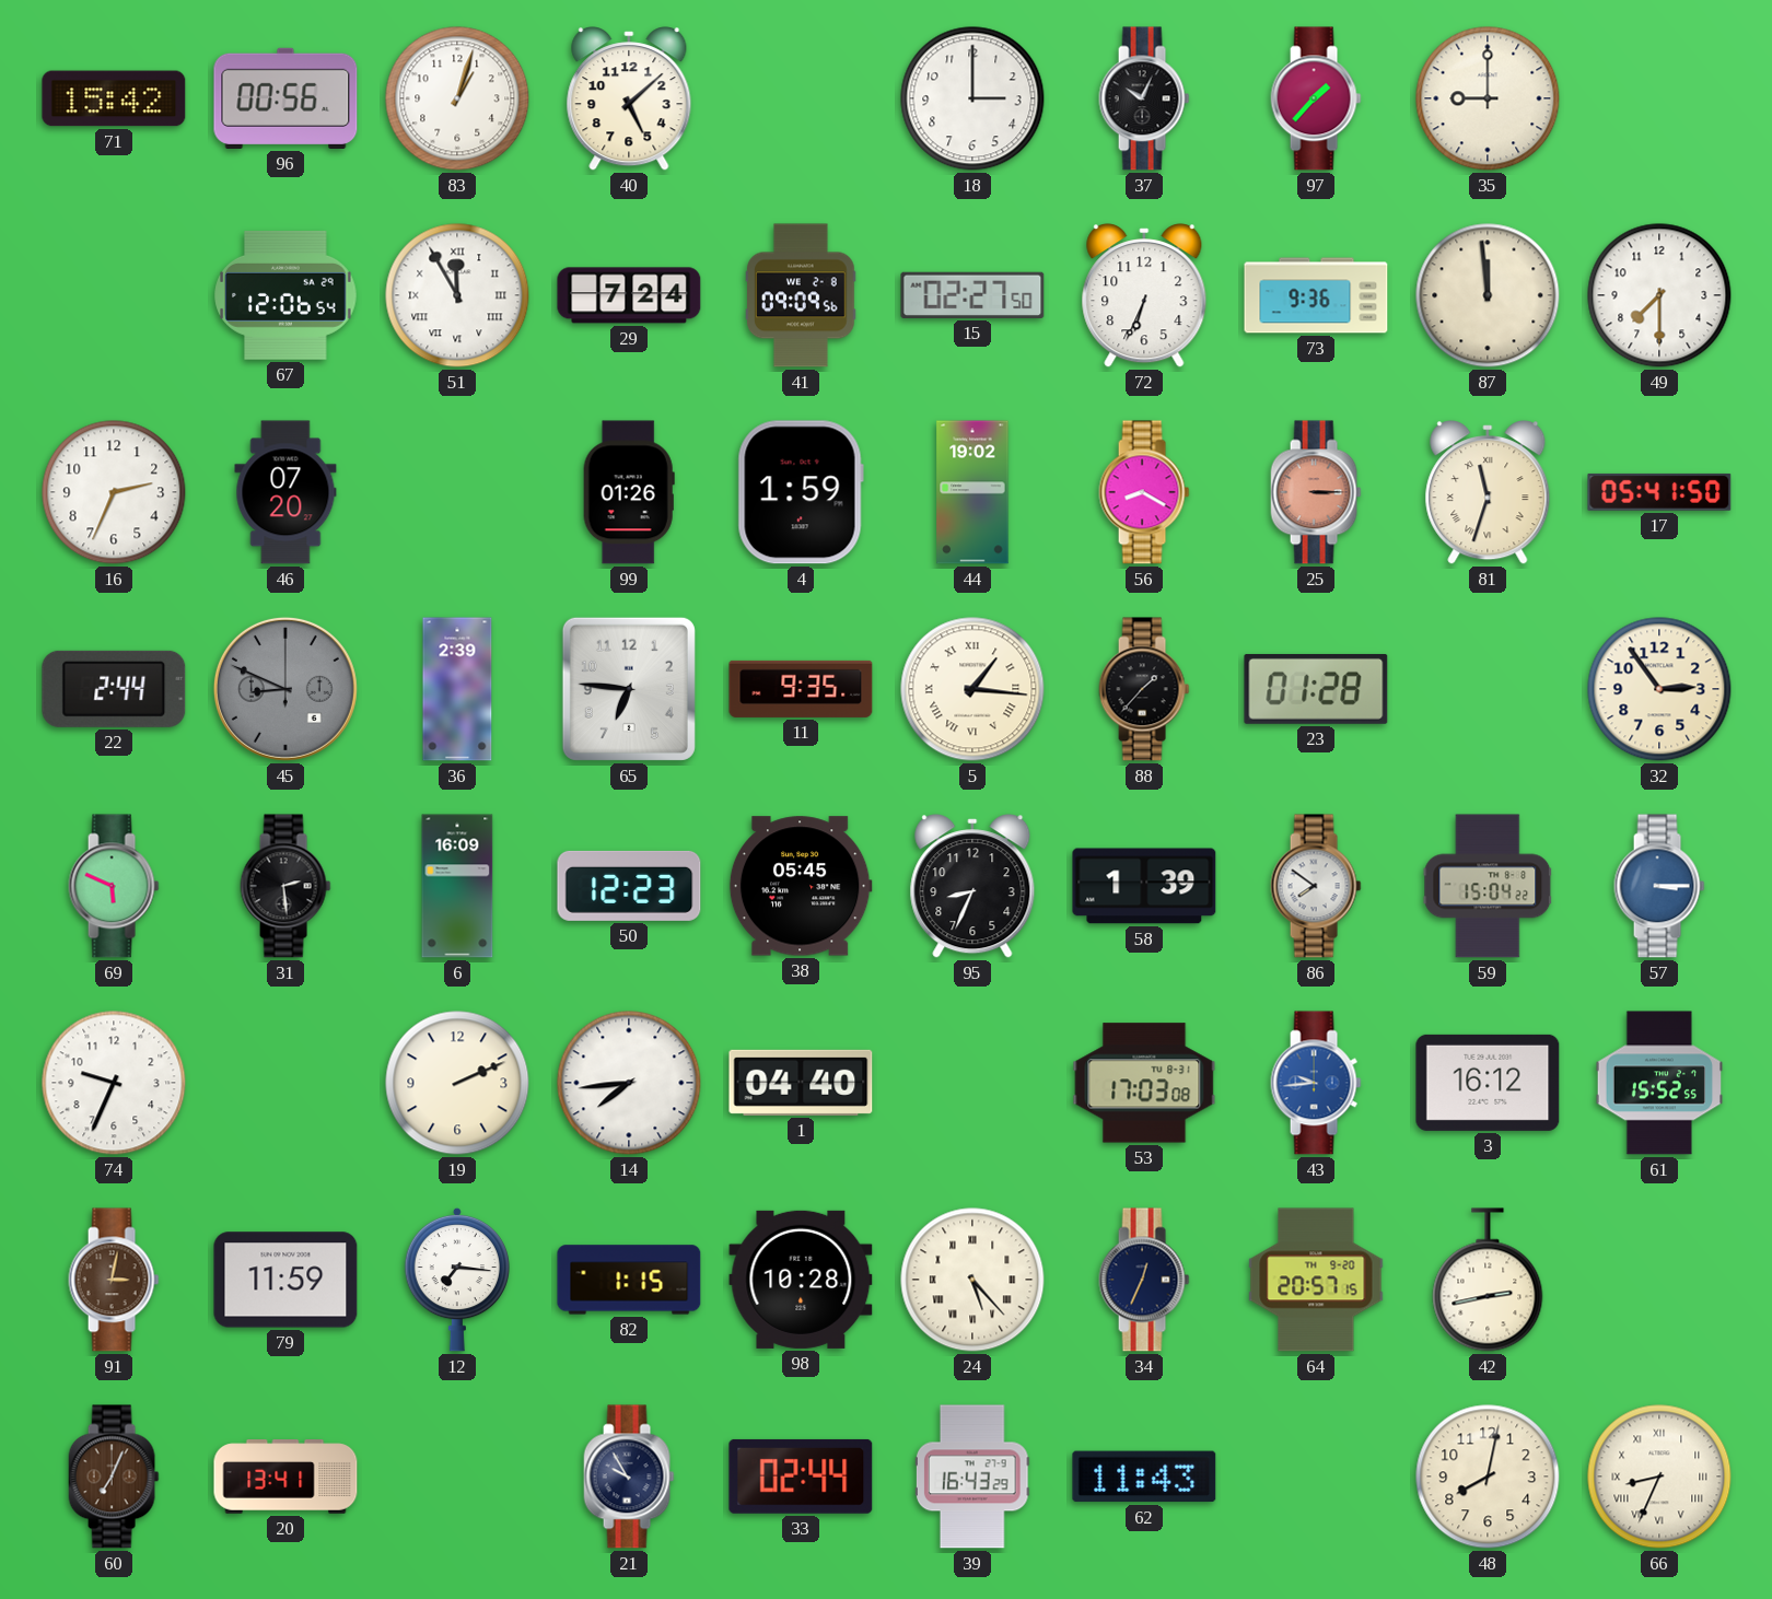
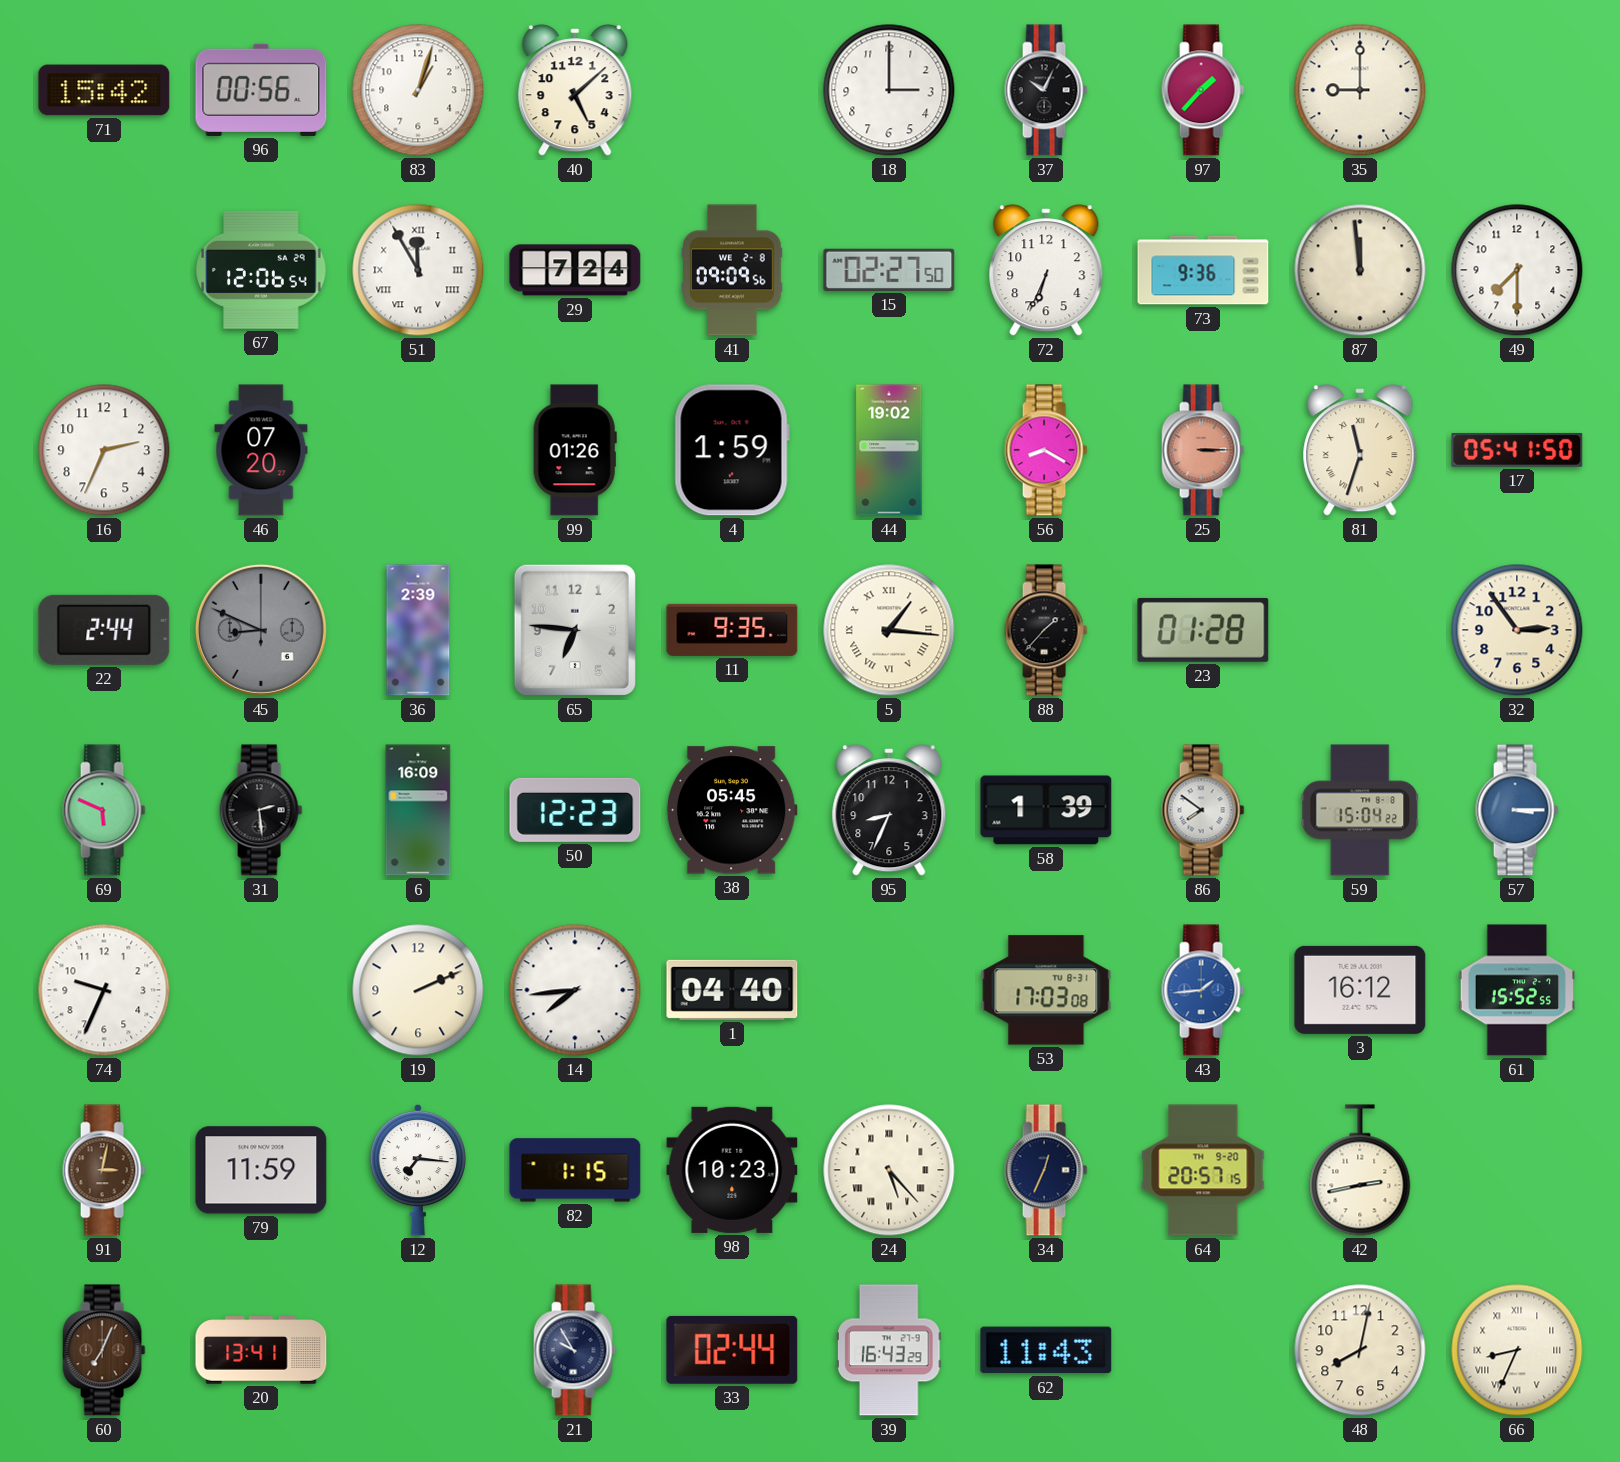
43: 9:44 -> 1:44 (1203, 990)
98: 10:28 -> 10:23 (732, 1170)
